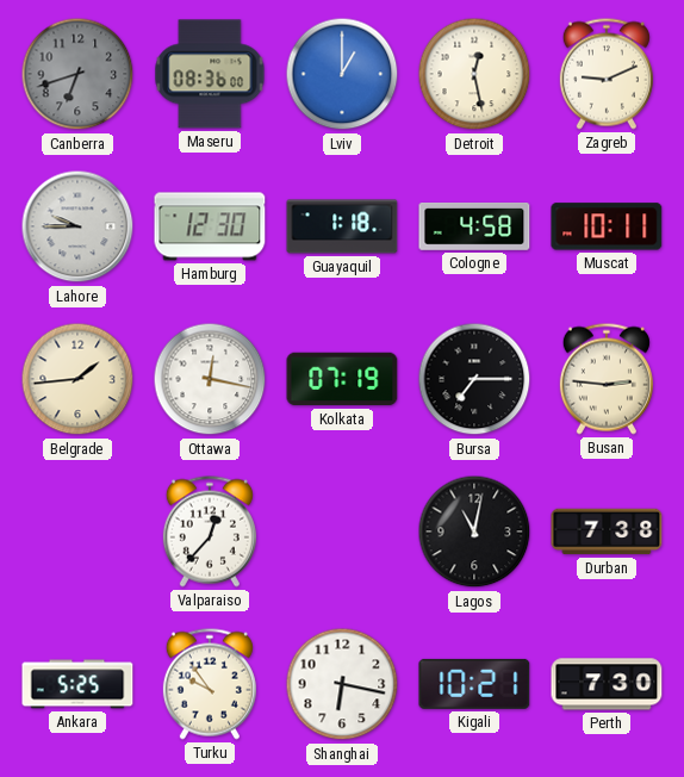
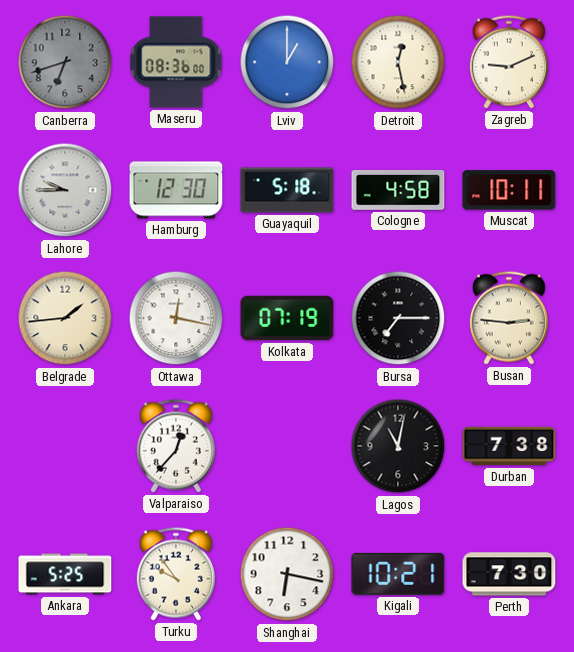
Guayaquil: 1:18 -> 5:18 (287, 190)
